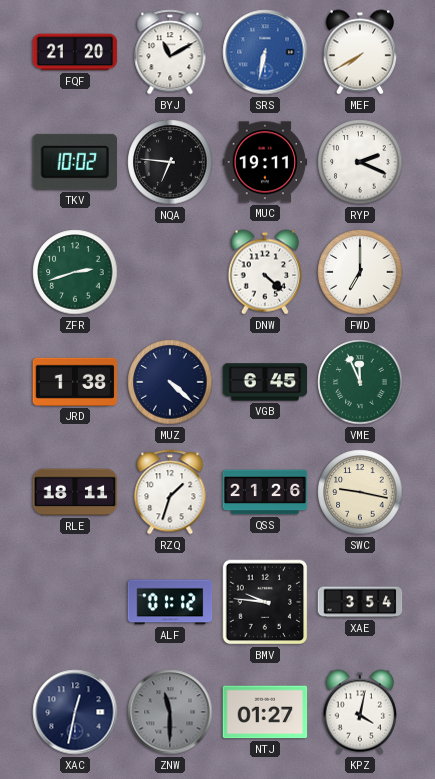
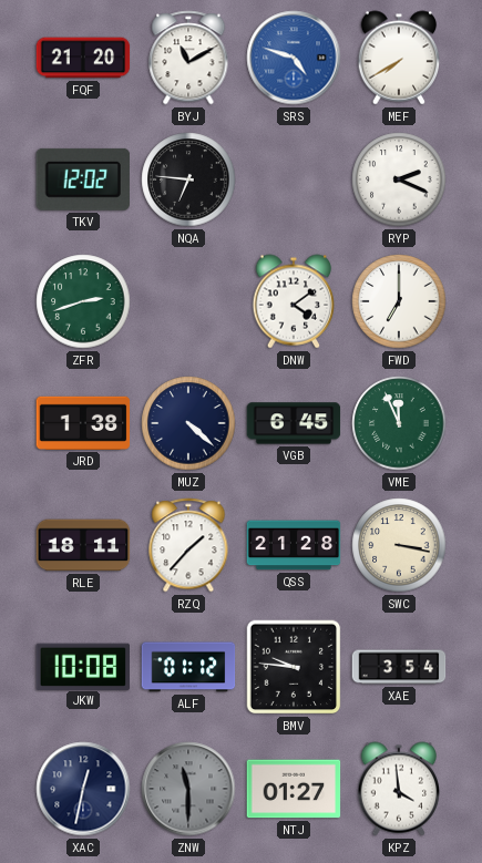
SRS: 6:32 -> 4:48 (294, 58)
TKV: 10:02 -> 12:02 (83, 179)
MUC: 19:11 -> none (265, 162)
DNW: 4:22 -> 4:09 (294, 301)
RZQ: 1:33 -> 1:37 (188, 545)
QSS: 21:26 -> 21:28 (294, 545)
SWC: 9:17 -> 3:17 (399, 545)
JKW: none -> 10:08 (82, 666)
KPZ: 4:02 -> 3:59 (399, 789)
